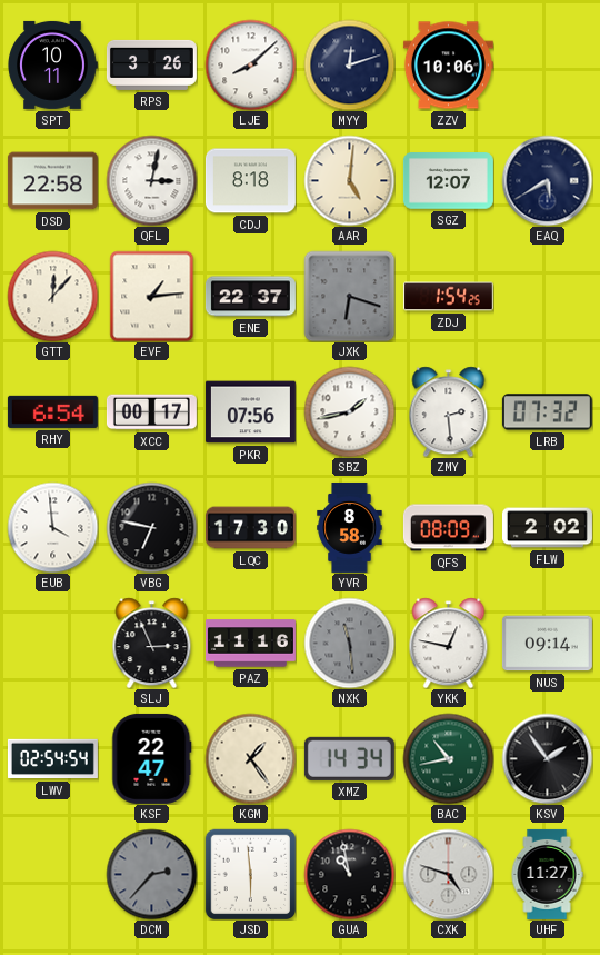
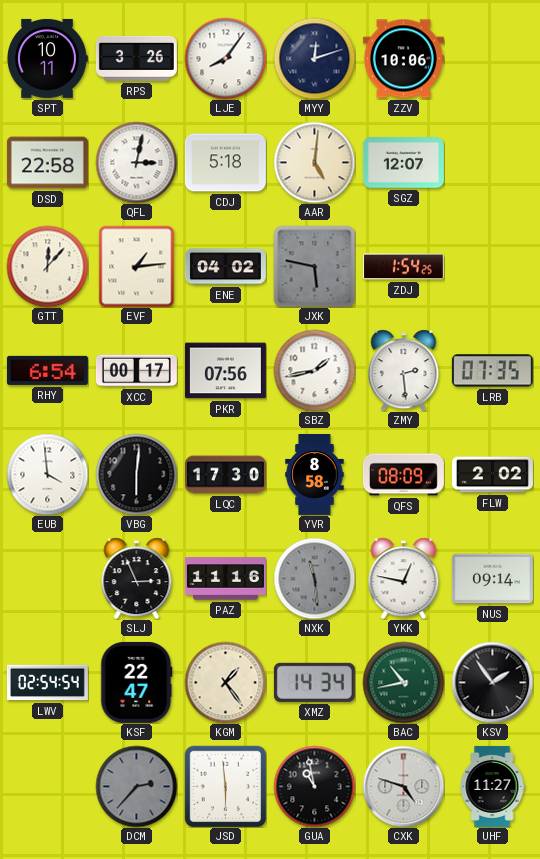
LJE: 8:08 -> 8:06 (225, 58)
CDJ: 8:18 -> 5:18 (225, 163)
EAQ: 5:40 -> none (547, 180)
ENE: 22:37 -> 04:02 (225, 267)
JXK: 6:18 -> 5:47 (314, 266)
LRB: 07:32 -> 07:35 (492, 371)
VBG: 6:47 -> 6:01 (136, 474)
